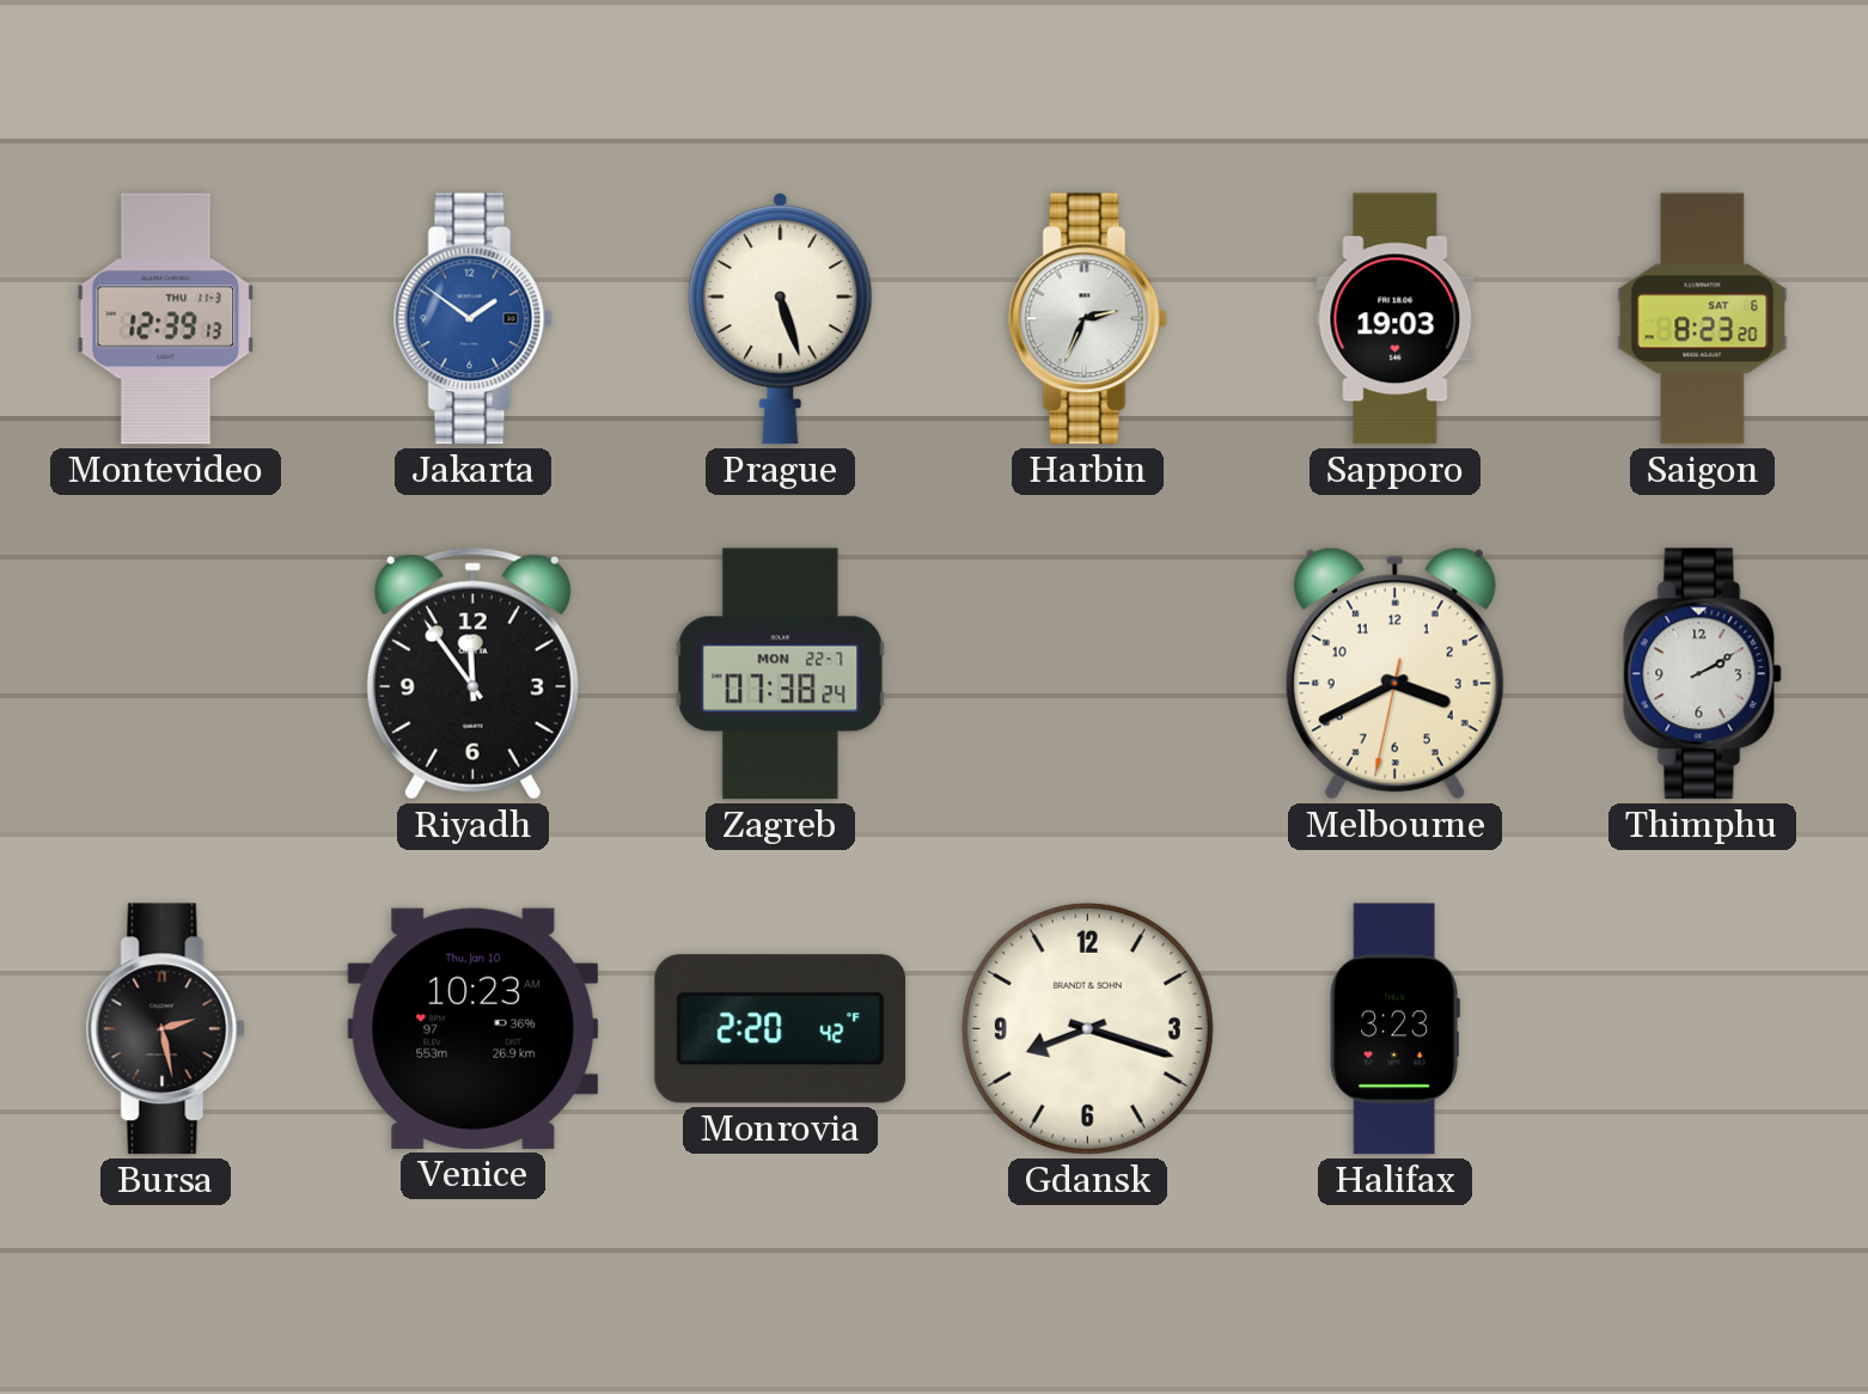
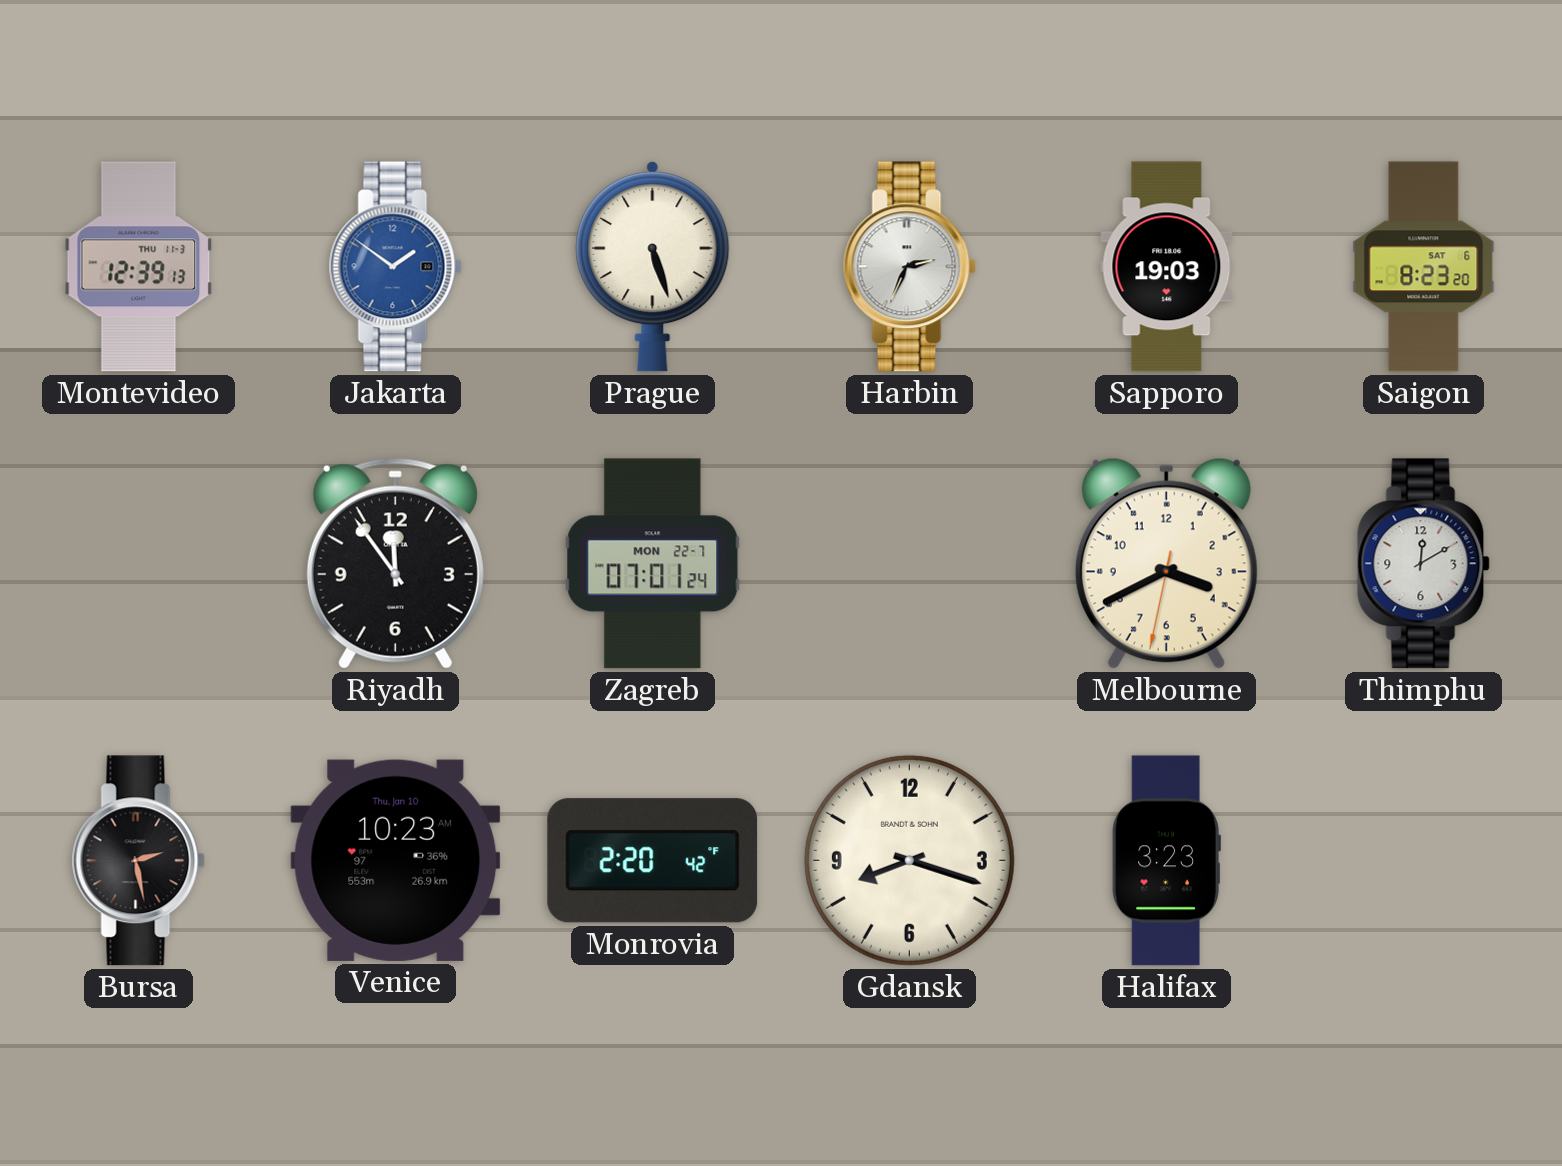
Zagreb: 07:38 -> 07:01 (653, 564)
Thimphu: 2:10 -> 12:10 (1423, 564)
